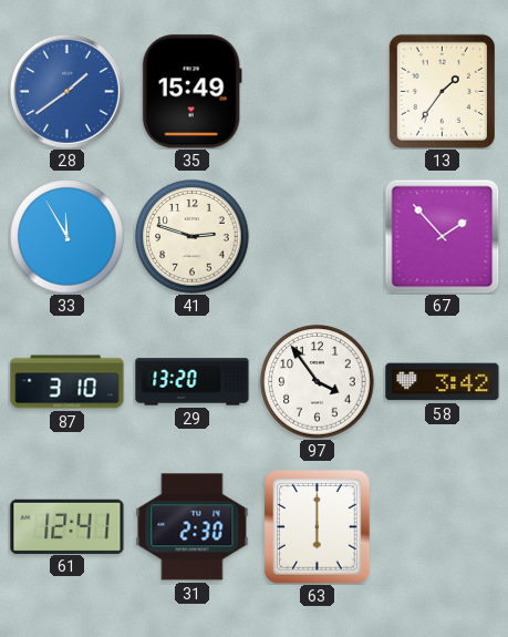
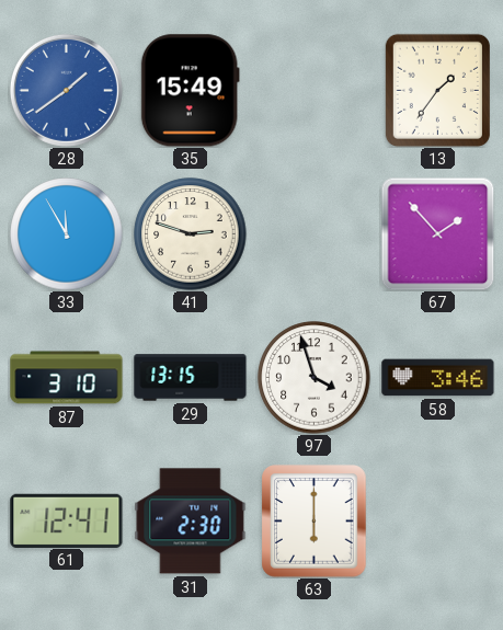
29: 13:20 -> 13:15 (191, 378)
97: 3:54 -> 3:57 (315, 378)
58: 3:42 -> 3:46 (438, 378)
